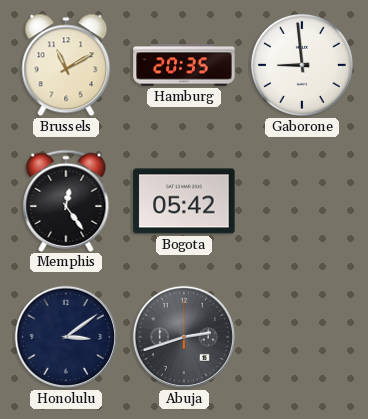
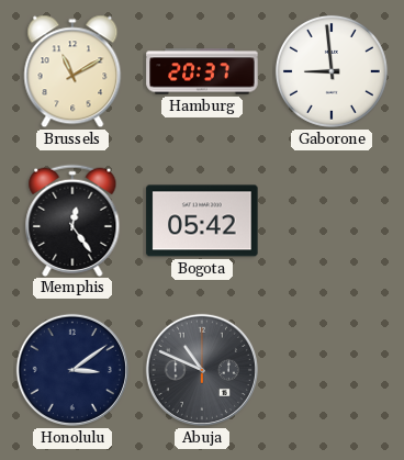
Hamburg: 20:35 -> 20:37 (202, 71)
Abuja: 2:42 -> 10:49 (202, 370)
